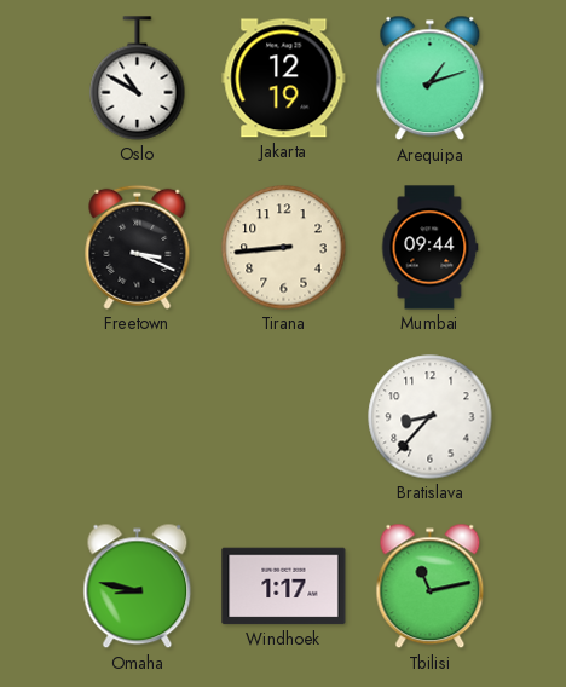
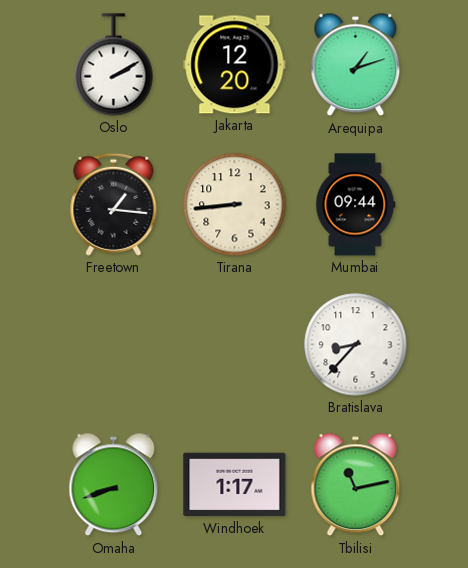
Oslo: 10:50 -> 2:10 (114, 65)
Jakarta: 12:19 -> 12:20 (235, 65)
Freetown: 3:19 -> 1:16 (114, 204)
Omaha: 8:47 -> 8:42 (114, 485)
